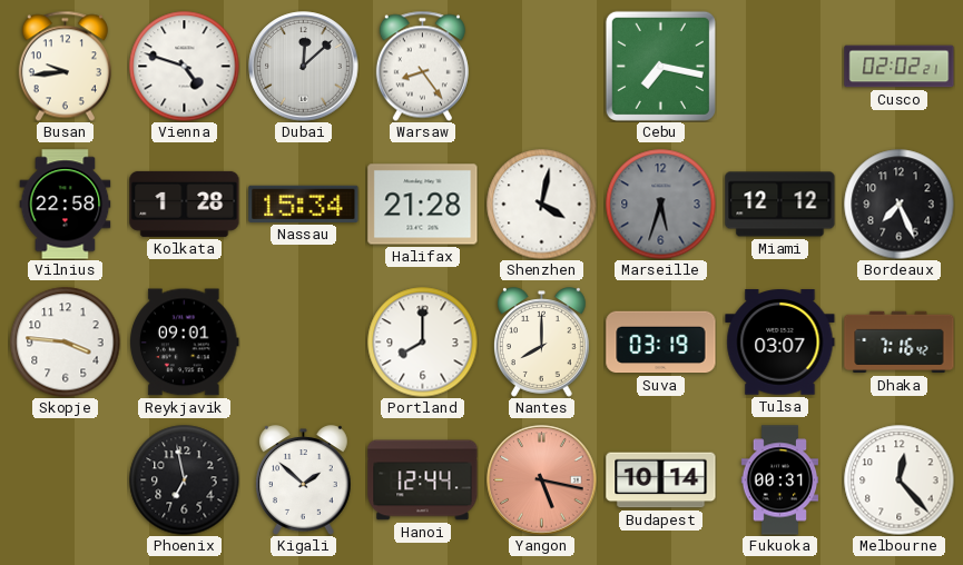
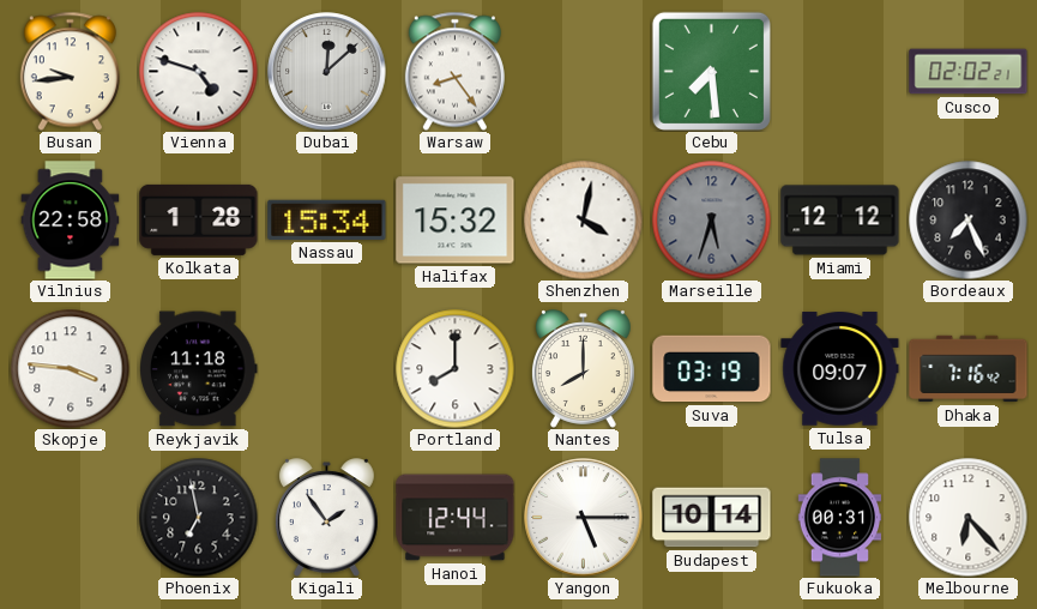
Cebu: 7:17 -> 7:29 (711, 71)
Halifax: 21:28 -> 15:32 (456, 221)
Reykjavik: 09:01 -> 11:18 (199, 369)
Tulsa: 03:07 -> 09:07 (840, 369)
Kigali: 1:52 -> 1:54 (326, 518)
Yangon: 5:17 -> 5:15 (584, 518)
Yangon dial: salmon -> white (584, 518)
Melbourne: 12:23 -> 6:23 (969, 518)
